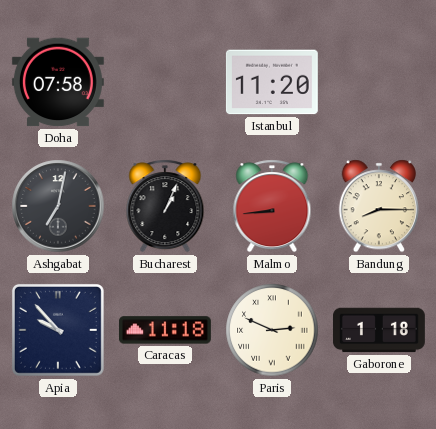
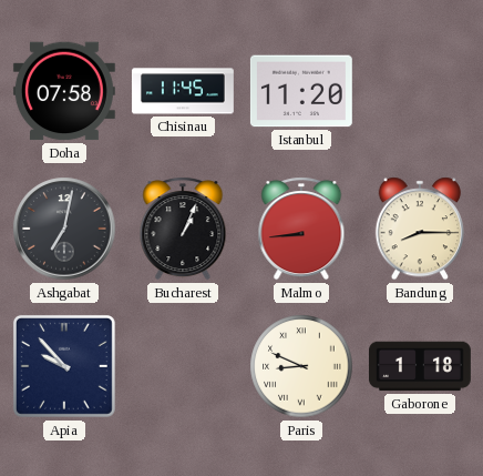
Chisinau: none -> 11:45 (183, 91)
Caracas: 11:18 -> none (165, 330)
Paris: 2:49 -> 8:49 (301, 366)
